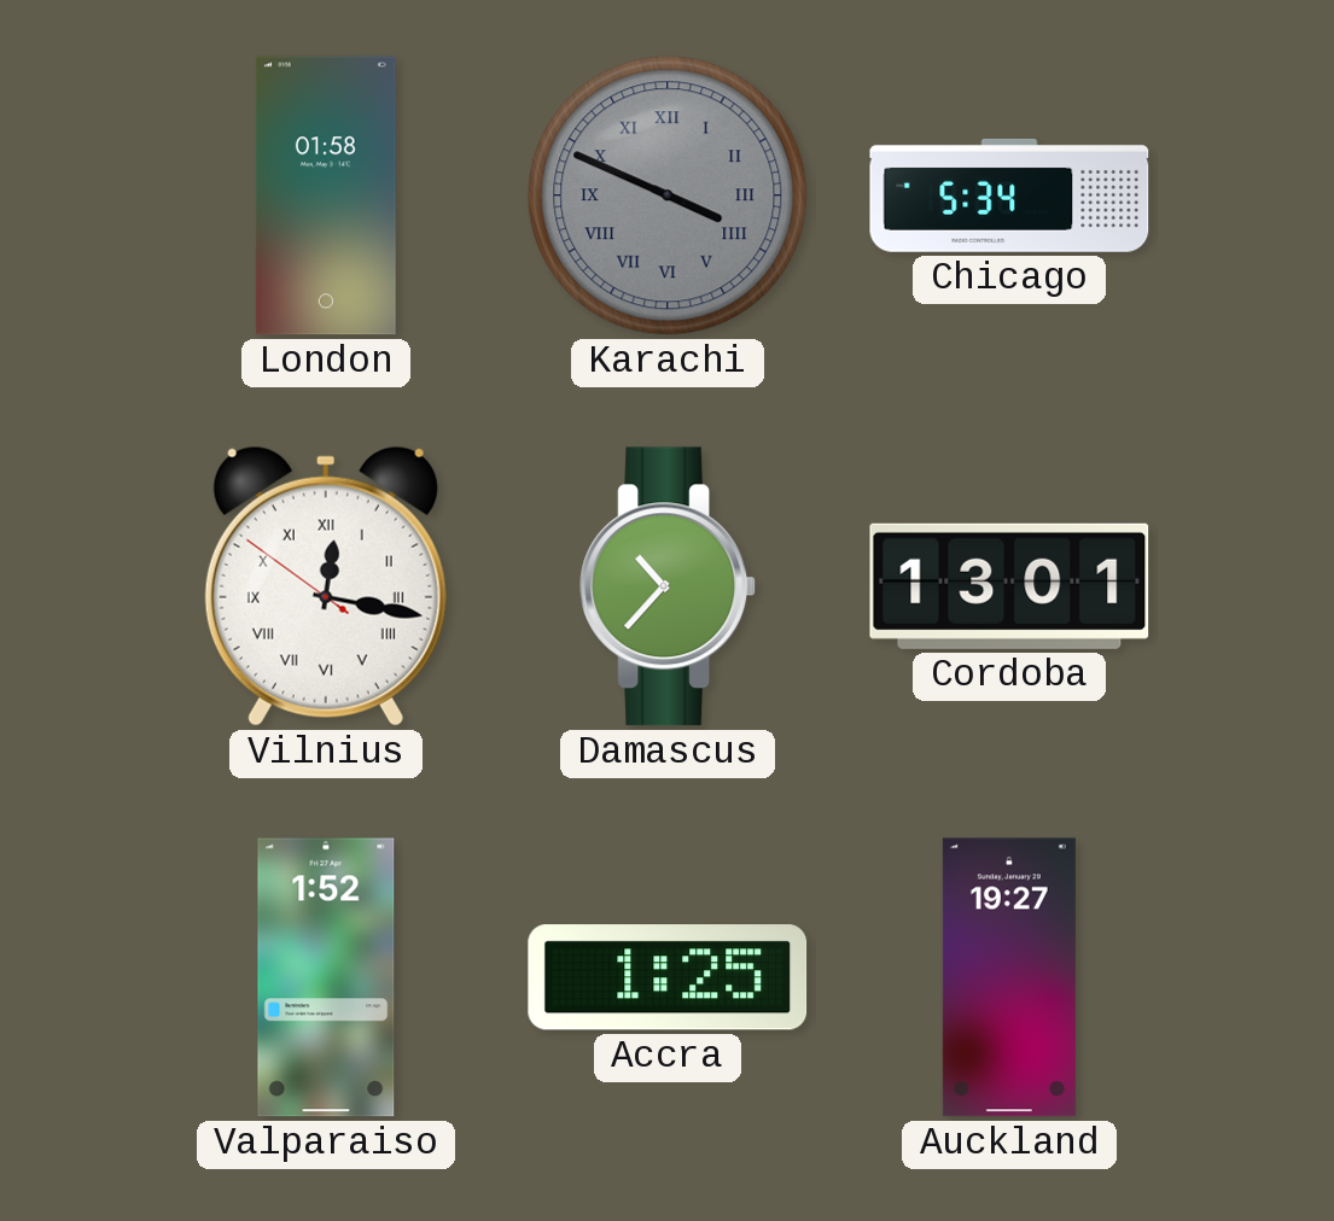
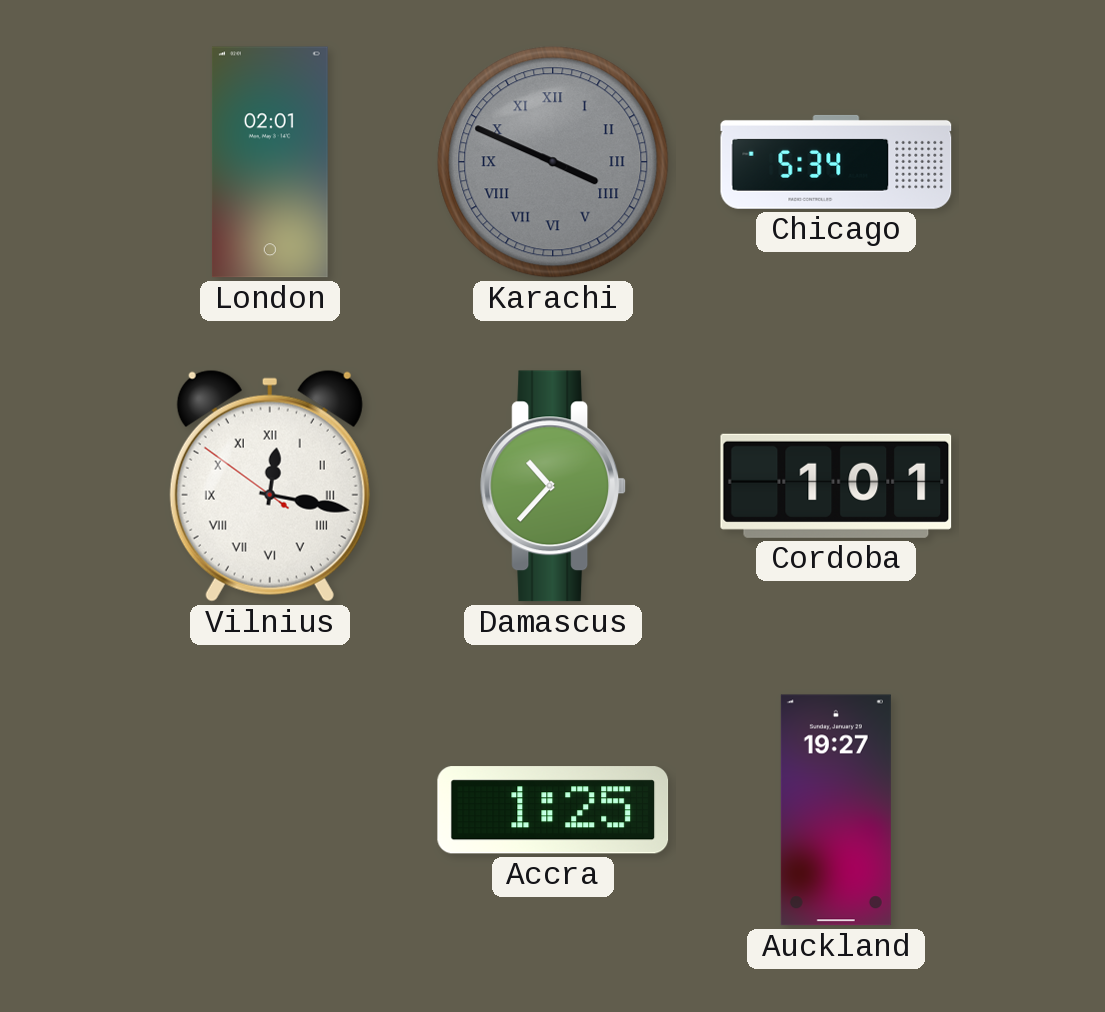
London: 01:58 -> 02:01 (270, 162)
Cordoba: 13:01 -> 1:01 (836, 486)
Valparaiso: 1:52 -> none (326, 977)
